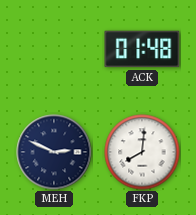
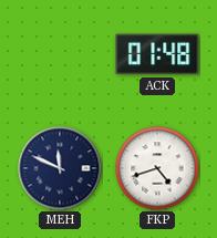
MEH: 2:49 -> 11:49 (60, 168)
FKP: 8:01 -> 4:42 (157, 168)
